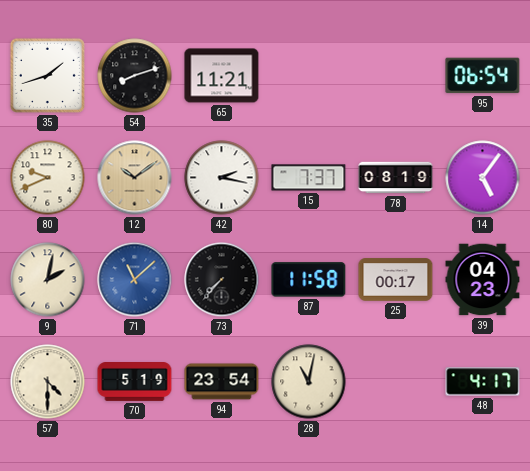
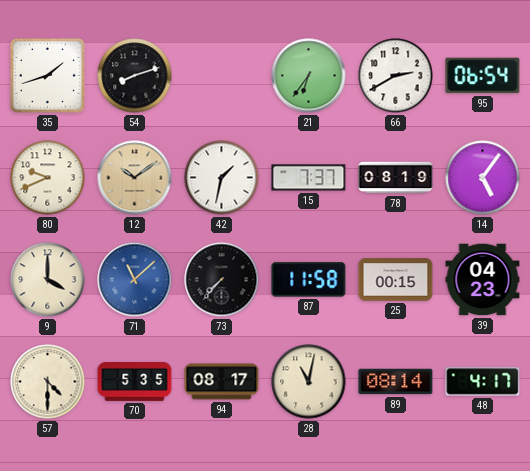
65: 11:21 -> none (222, 76)
21: none -> 6:36 (309, 76)
66: none -> 2:40 (396, 76)
42: 2:17 -> 1:32 (222, 178)
9: 2:02 -> 4:00 (48, 280)
25: 00:17 -> 00:15 (396, 280)
70: 5:19 -> 5:35 (135, 382)
94: 23:54 -> 08:17 (222, 382)
89: none -> 08:14 (396, 382)
